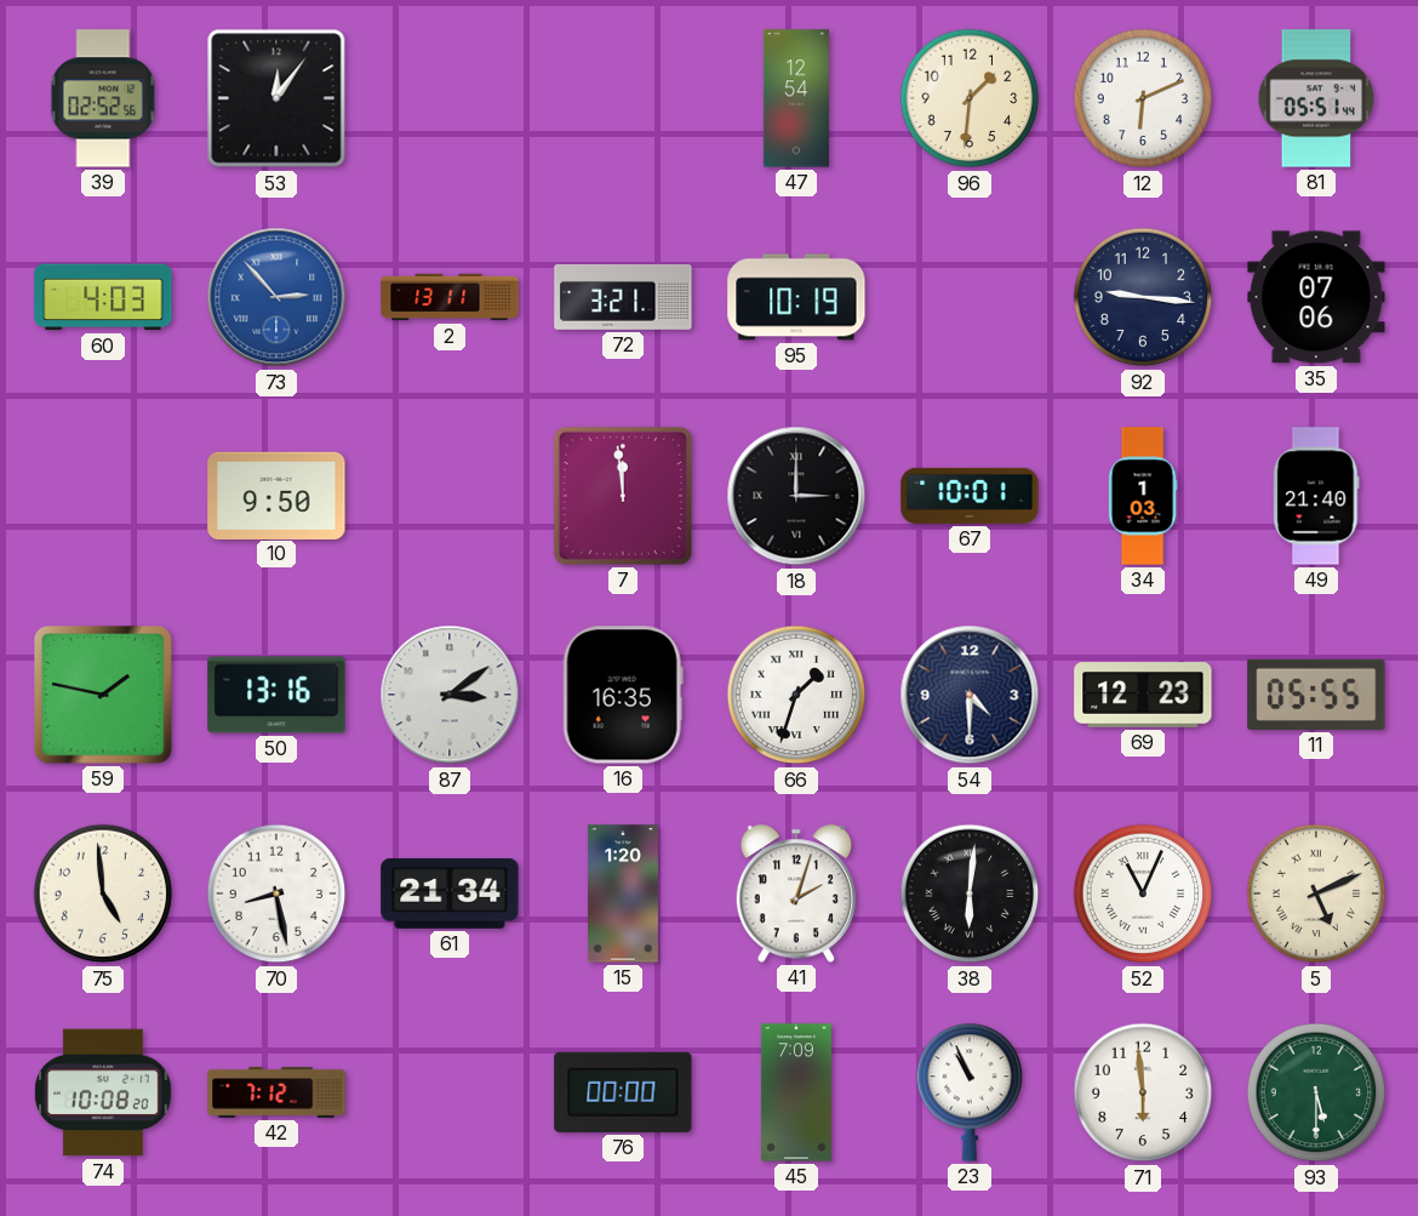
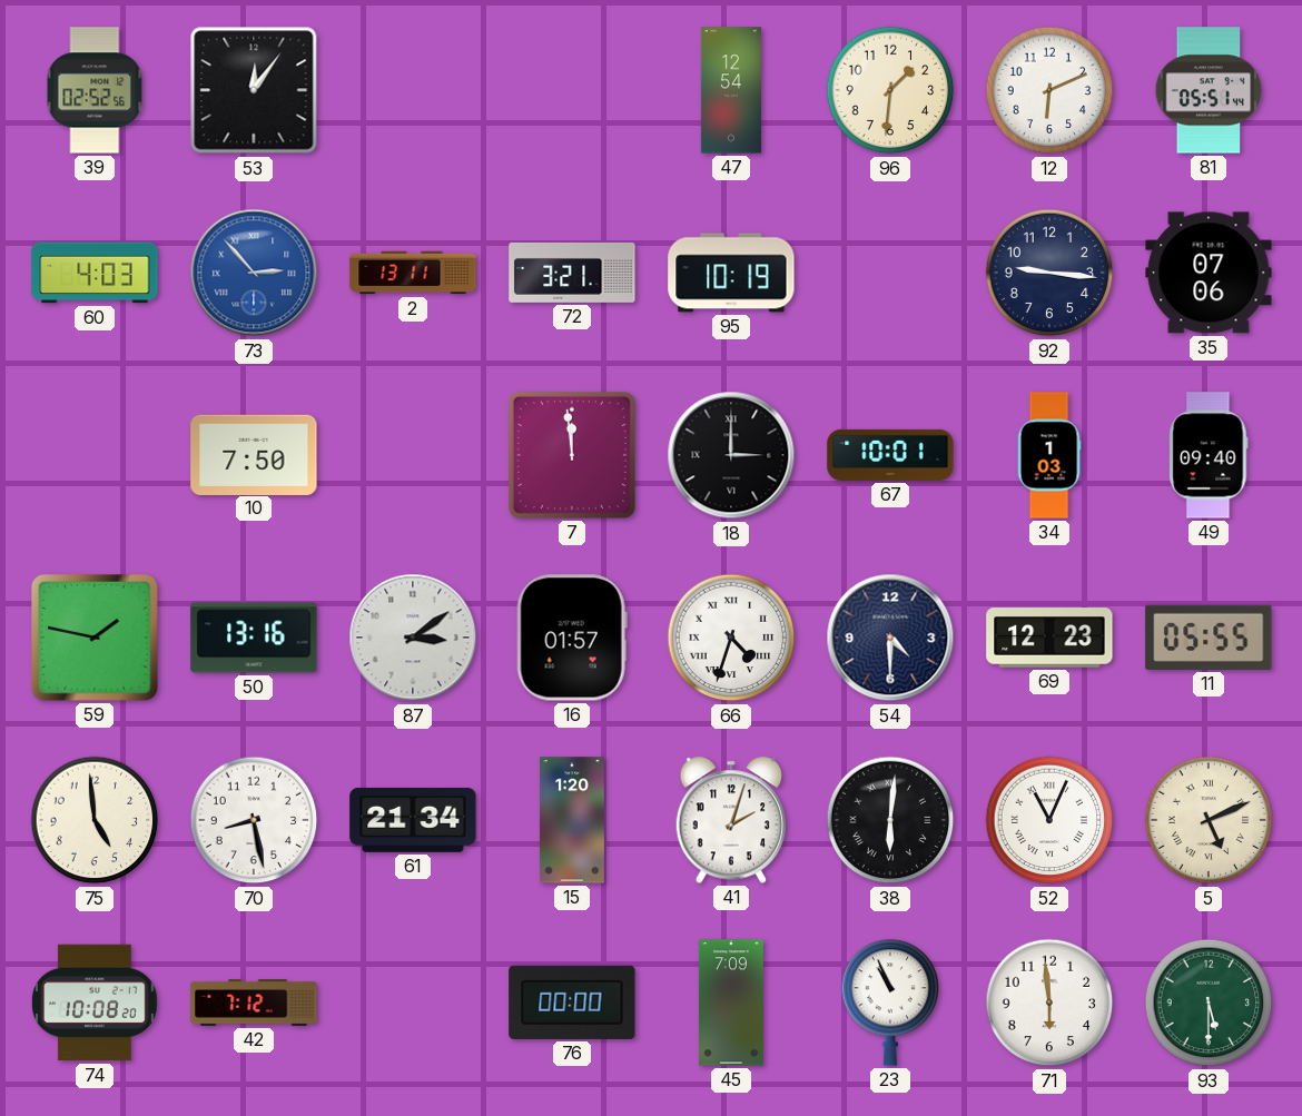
10: 9:50 -> 7:50 (254, 454)
49: 21:40 -> 09:40 (1209, 455)
16: 16:35 -> 01:57 (572, 638)
66: 1:33 -> 4:33 (731, 638)
